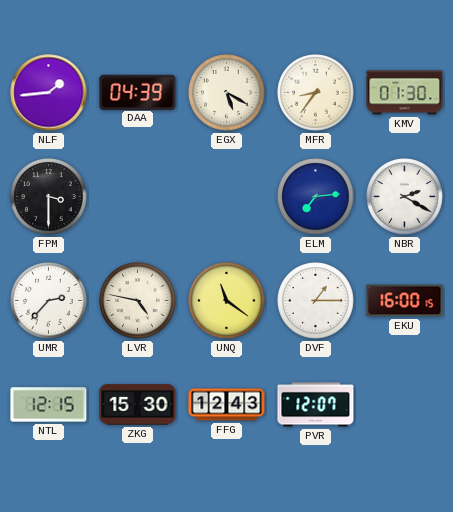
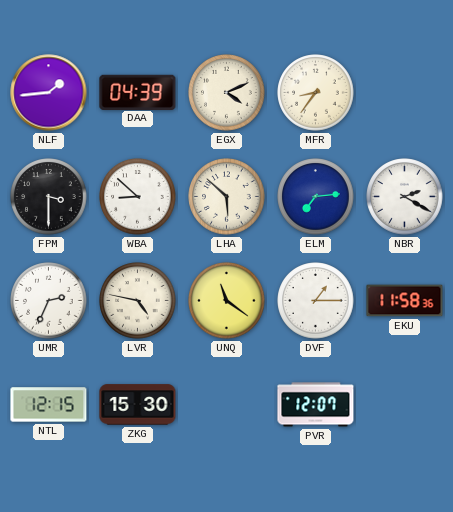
EGX: 5:20 -> 4:11 (227, 93)
KMV: 01:30 -> none (405, 93)
WBA: none -> 8:52 (138, 197)
LHA: none -> 5:52 (227, 197)
UMR: 2:37 -> 2:34 (49, 301)
EKU: 16:00 -> 11:58 (405, 301)
FFG: 12:43 -> none (227, 405)
